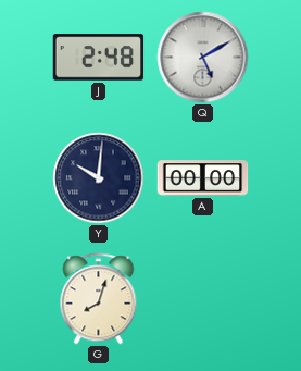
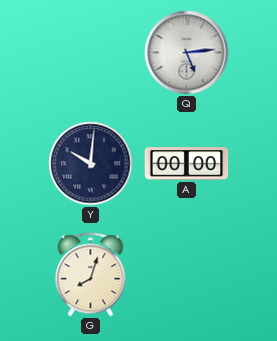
J: 2:48 -> none (99, 58)
Q: 5:10 -> 5:14 (187, 53)
